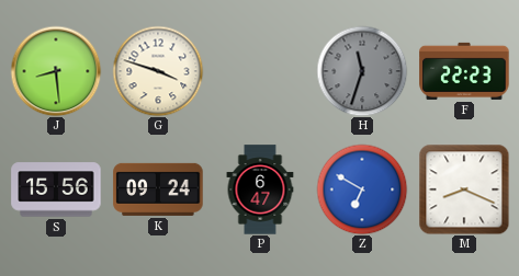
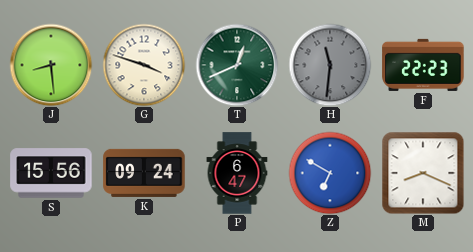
T: none -> 12:41 (237, 65)
H: 11:33 -> 11:31 (330, 65)
